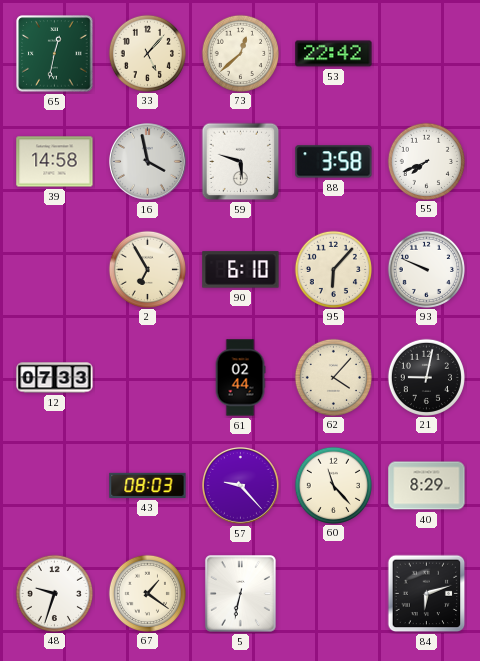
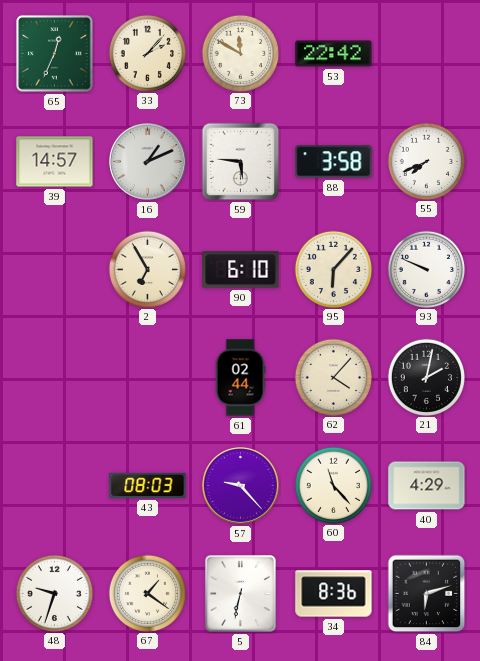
65: 12:32 -> 12:34 (55, 54)
33: 5:07 -> 2:07 (147, 53)
73: 12:38 -> 11:50 (240, 53)
39: 14:58 -> 14:57 (55, 162)
16: 3:58 -> 1:11 (148, 162)
59: 5:48 -> 5:46 (241, 162)
12: 07:33 -> none (55, 378)
21: 9:02 -> 2:02 (426, 377)
40: 8:29 -> 4:29 (427, 486)
34: none -> 8:36 (334, 594)
